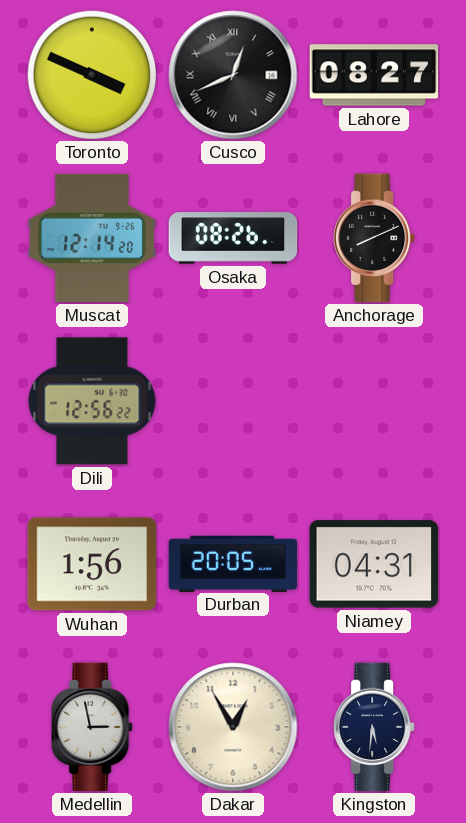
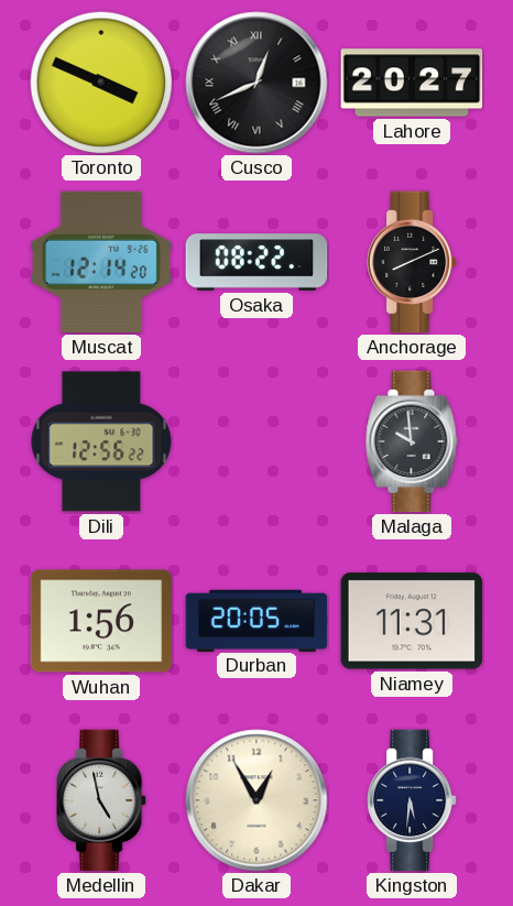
Lahore: 08:27 -> 20:27 (412, 83)
Osaka: 08:26 -> 08:22 (256, 262)
Malaga: none -> 9:59 (412, 441)
Niamey: 04:31 -> 11:31 (412, 621)
Medellin: 2:58 -> 4:58 (102, 800)
